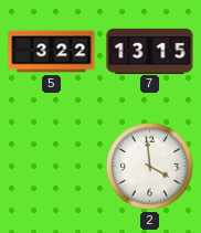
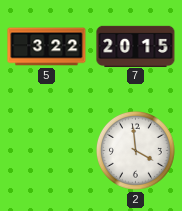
7: 13:15 -> 20:15 (136, 46)
